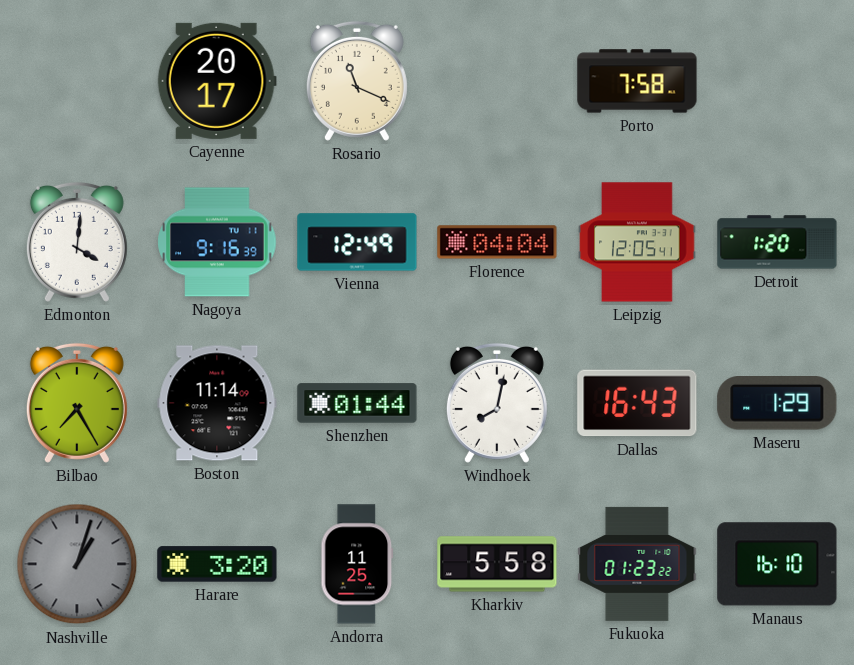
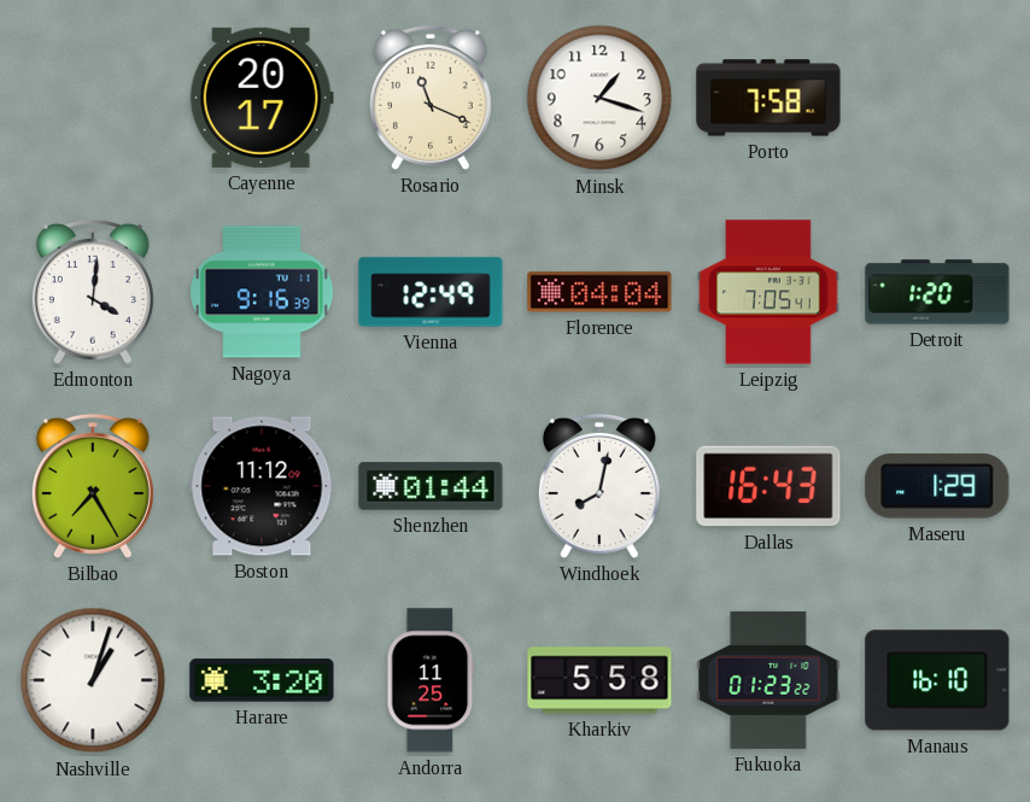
Minsk: none -> 1:18 (599, 98)
Leipzig: 12:05 -> 7:05 (768, 292)
Boston: 11:14 -> 11:12 (262, 486)
Nashville dial: grey -> white (93, 680)
